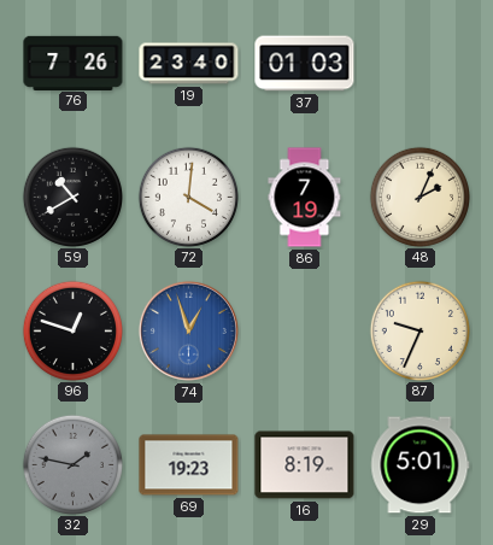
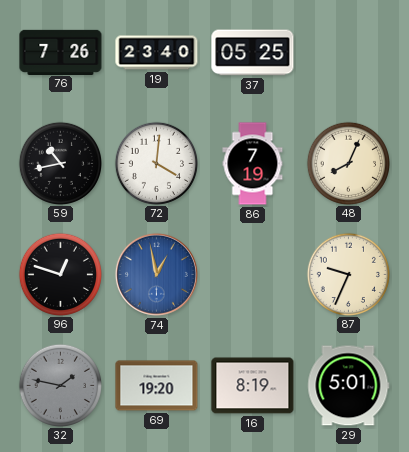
37: 01:03 -> 05:25 (253, 53)
59: 10:40 -> 10:43 (60, 163)
48: 2:04 -> 8:04 (348, 163)
74: 12:57 -> 12:58 (156, 274)
69: 19:23 -> 19:20 (157, 386)
